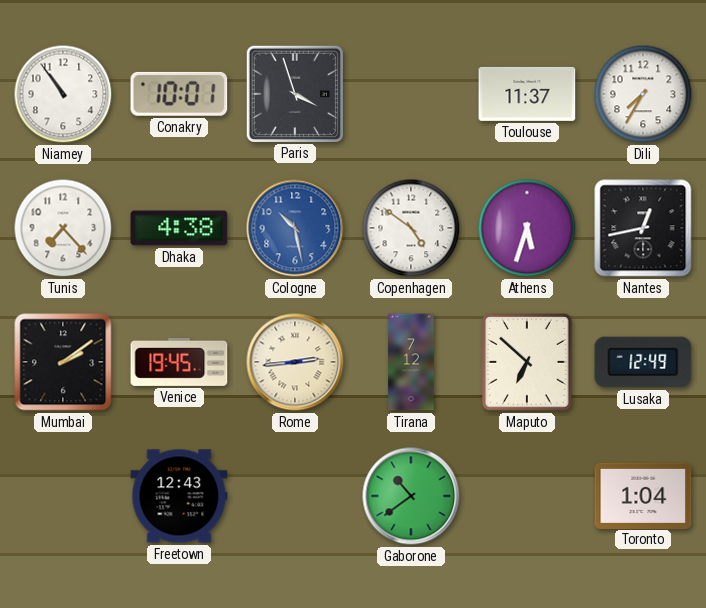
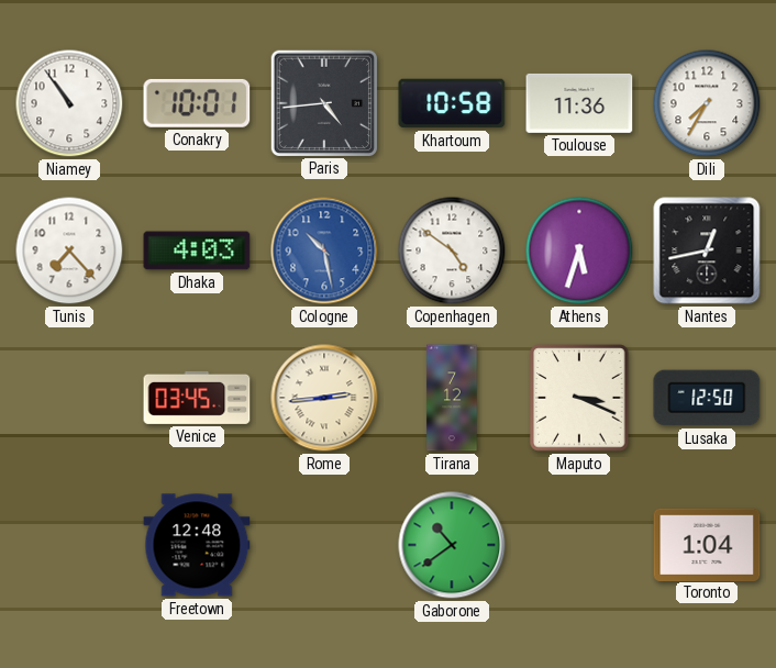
Paris: 3:57 -> 4:44 (323, 102)
Khartoum: none -> 10:58 (452, 103)
Toulouse: 11:37 -> 11:36 (579, 103)
Dhaka: 4:38 -> 4:03 (197, 250)
Mumbai: 2:09 -> none (63, 362)
Venice: 19:45 -> 03:45 (197, 398)
Maputo: 6:52 -> 3:19 (579, 398)
Lusaka: 12:49 -> 12:50 (707, 398)
Freetown: 12:43 -> 12:48 (197, 545)
